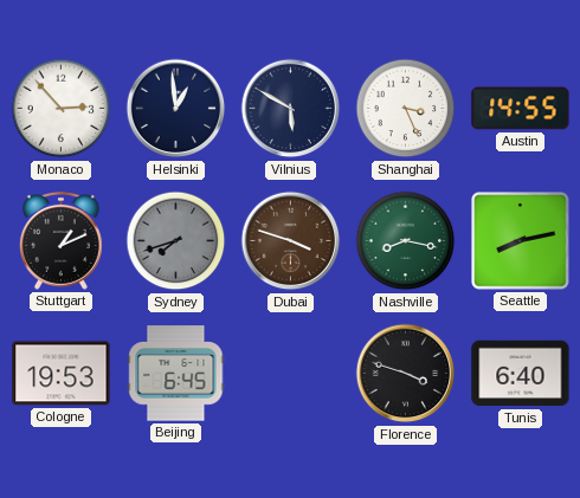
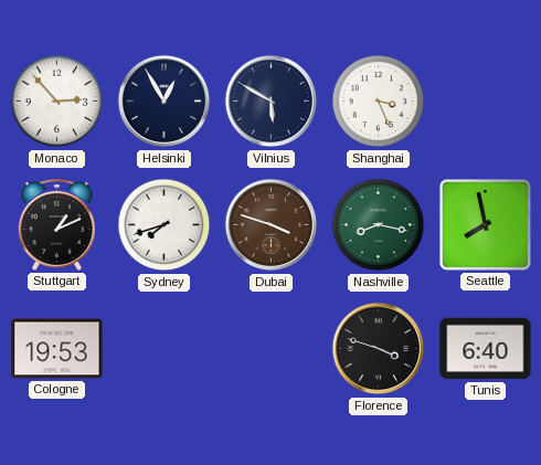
Helsinki: 12:59 -> 12:55 (165, 102)
Austin: 14:55 -> none (521, 109)
Sydney dial: grey -> white (165, 225)
Seattle: 8:13 -> 7:58 (486, 225)
Beijing: 6:45 -> none (176, 374)
